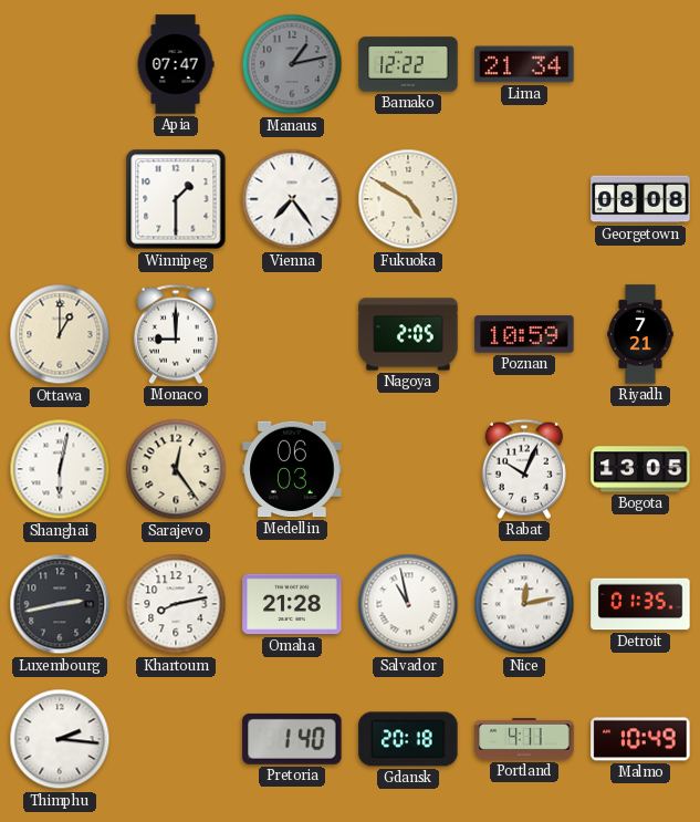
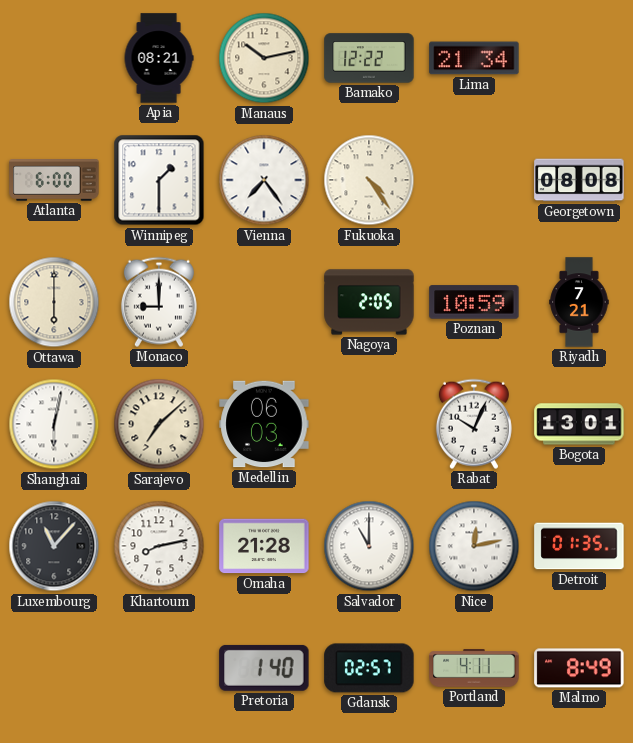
Apia: 07:47 -> 08:21 (159, 58)
Manaus: 1:13 -> 10:13 (264, 58)
Manaus dial: grey -> cream (264, 58)
Atlanta: none -> 6:00 (54, 180)
Fukuoka: 4:50 -> 4:24 (369, 180)
Ottawa: 1:00 -> 6:00 (54, 302)
Sarajevo: 12:24 -> 7:08 (159, 424)
Bogota: 13:05 -> 13:01 (579, 424)
Luxembourg: 2:43 -> 11:07 (54, 546)
Salvador: 10:58 -> 11:00 (369, 546)
Thimphu: 2:16 -> none (60, 739)
Gdansk: 20:18 -> 02:57 (369, 668)
Malmo: 10:49 -> 8:49 (579, 668)
